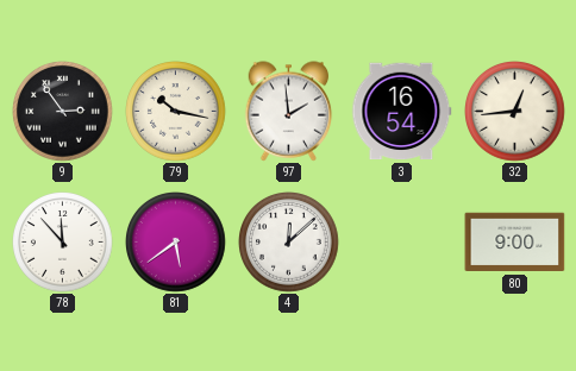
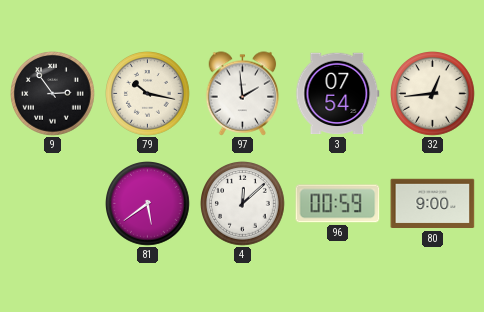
3: 16:54 -> 07:54 (338, 94)
78: 11:53 -> none (63, 243)
96: none -> 00:59 (338, 204)
